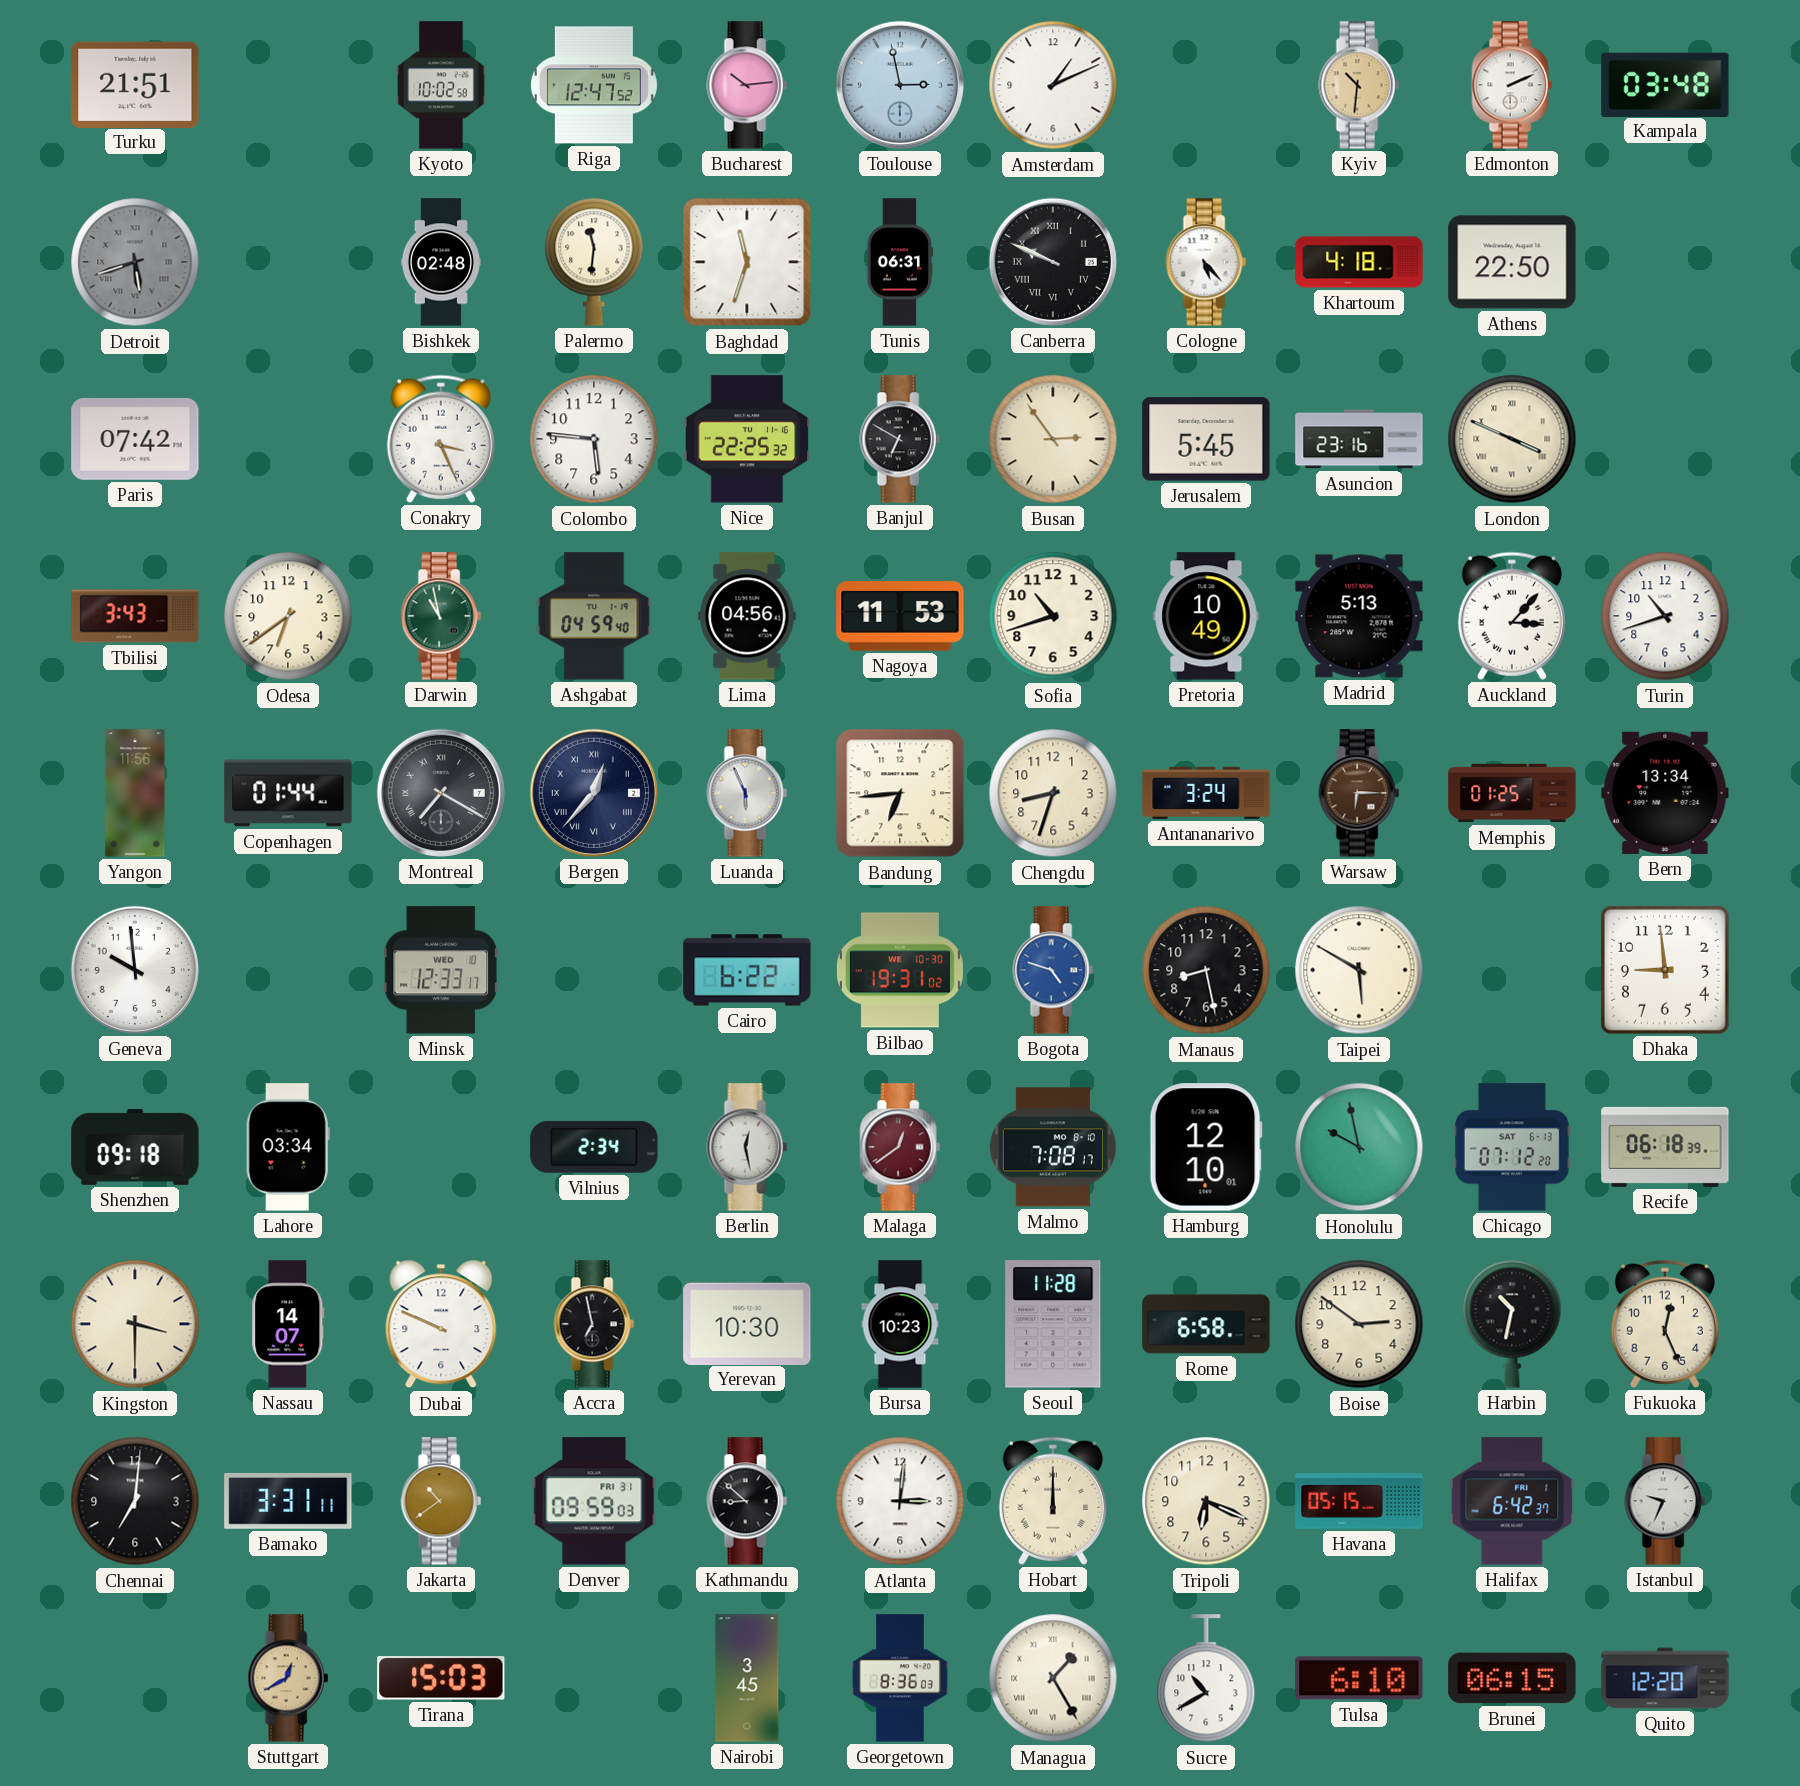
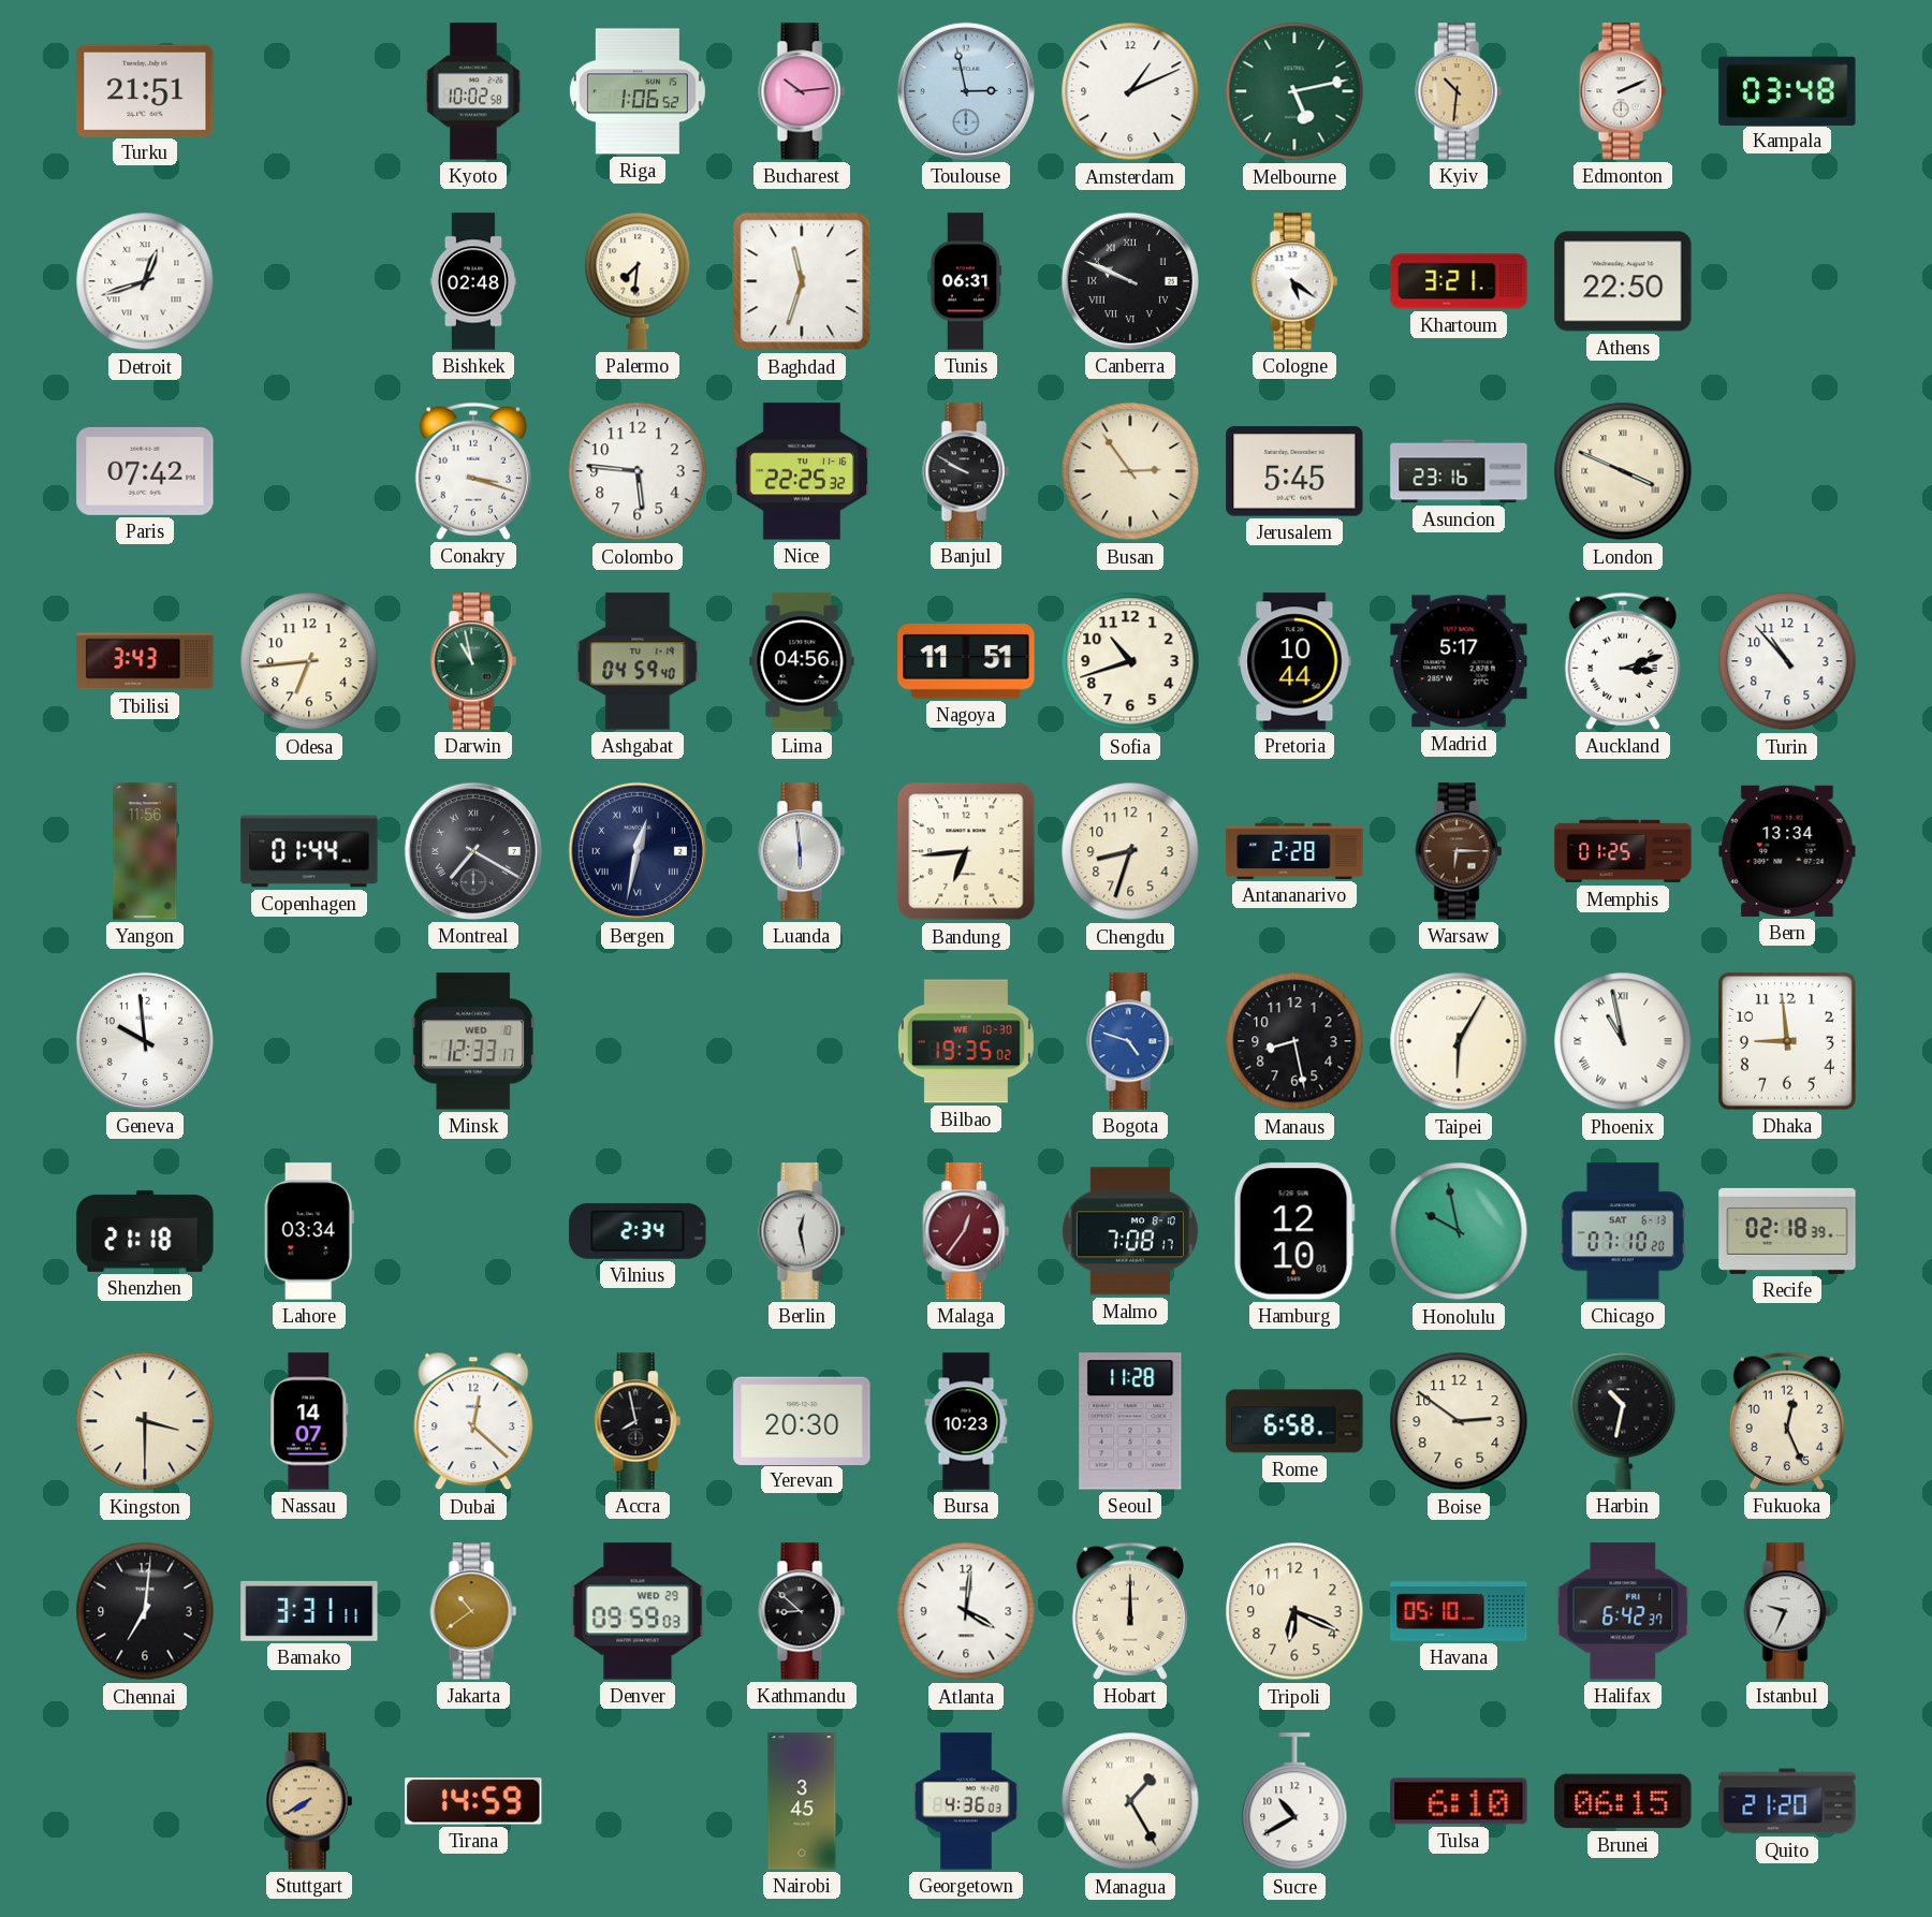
Riga: 12:47 -> 1:06 (638, 91)
Melbourne: none -> 5:13 (1294, 91)
Detroit: 5:42 -> 12:42 (145, 281)
Detroit dial: grey -> white (145, 281)
Palermo: 11:31 -> 7:31 (638, 281)
Cologne: 5:23 -> 5:21 (1294, 281)
Khartoum: 4:18 -> 3:21 (1459, 281)
Conakry: 3:26 -> 3:18 (473, 471)
Banjul: 6:50 -> 9:50 (966, 471)
Odesa: 6:39 -> 6:44 (309, 661)
Nagoya: 11:53 -> 11:51 (966, 661)
Pretoria: 10:49 -> 10:44 (1294, 661)
Madrid: 5:13 -> 5:17 (1459, 661)
Auckland: 3:07 -> 3:12 (1623, 661)
Turin: 10:42 -> 10:53 (1787, 661)
Bergen: 12:37 -> 12:32 (638, 851)
Luanda: 5:56 -> 5:59 (802, 851)
Antananarivo: 3:24 -> 2:28 (1294, 851)
Cairo: 6:22 -> none (747, 970)
Bilbao: 19:31 -> 19:35 (966, 1041)
Taipei: 5:50 -> 6:05 (1459, 1041)
Phoenix: none -> 10:58 (1623, 1041)
Shenzhen: 09:18 -> 21:18 (145, 1231)
Malaga: 12:39 -> 12:36 (966, 1231)
Chicago: 07:12 -> 07:10 (1623, 1231)
Recife: 06:18 -> 02:18 (1787, 1231)
Dubai: 9:49 -> 12:22 (473, 1421)
Accra: 6:58 -> 7:58 (638, 1421)
Yerevan: 10:30 -> 20:30 (802, 1420)
Denver date: FRI 31 -> WED 29 (638, 1611)
Atlanta: 3:01 -> 4:01 (966, 1611)
Havana: 05:15 -> 05:10 (1459, 1612)
Stuttgart: 12:40 -> 7:40 (309, 1801)
Tirana: 15:03 -> 14:59 (473, 1801)
Georgetown: 8:36 -> 4:36 (966, 1801)
Quito: 12:20 -> 21:20 (1787, 1801)
